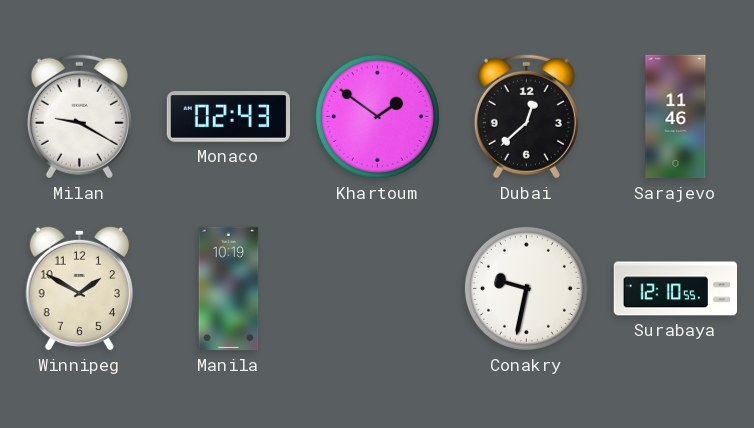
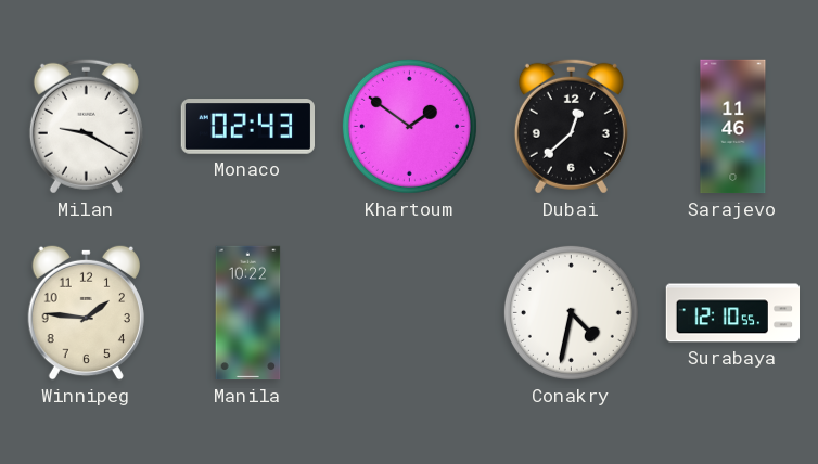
Winnipeg: 1:50 -> 1:46 (86, 312)
Manila: 10:19 -> 10:22 (248, 313)
Conakry: 9:32 -> 4:32 (571, 312)
